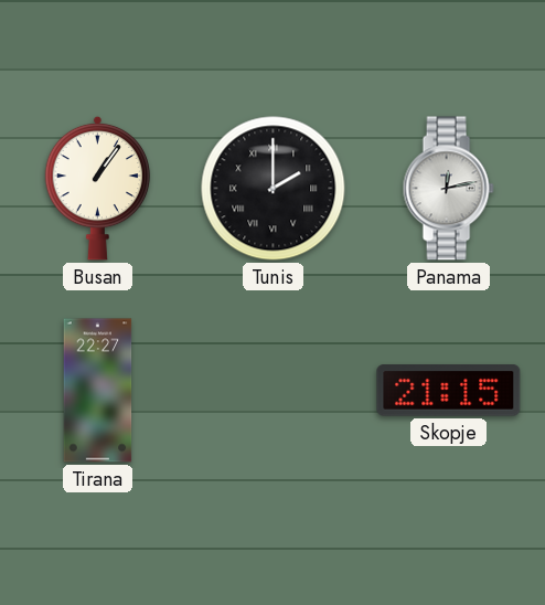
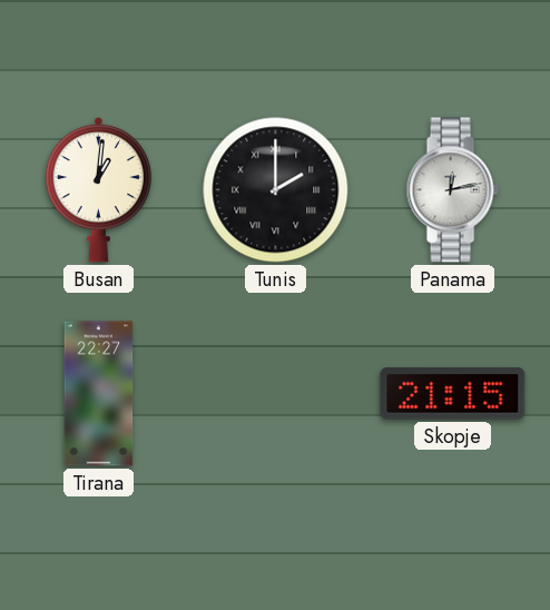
Busan: 1:06 -> 1:01 (99, 189)
